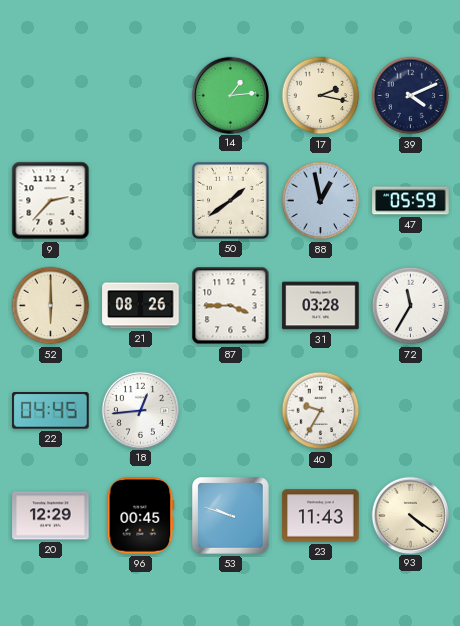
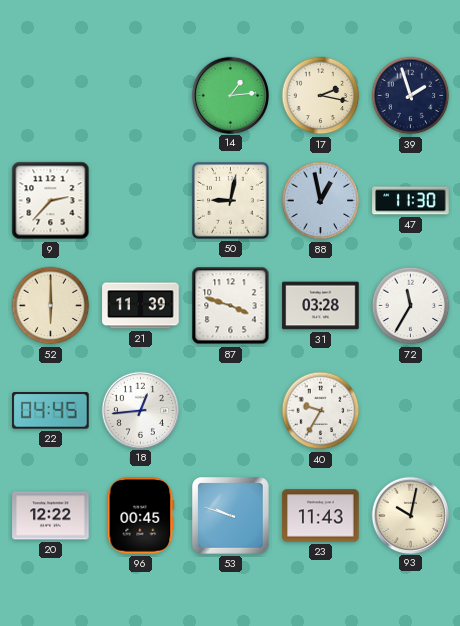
39: 4:11 -> 1:57 (411, 96)
50: 1:39 -> 9:02 (231, 201)
47: 05:59 -> 11:30 (411, 201)
21: 08:26 -> 11:39 (141, 306)
87: 3:45 -> 3:48 (231, 306)
20: 12:29 -> 12:22 (51, 516)
93: 4:21 -> 10:02 (410, 515)
